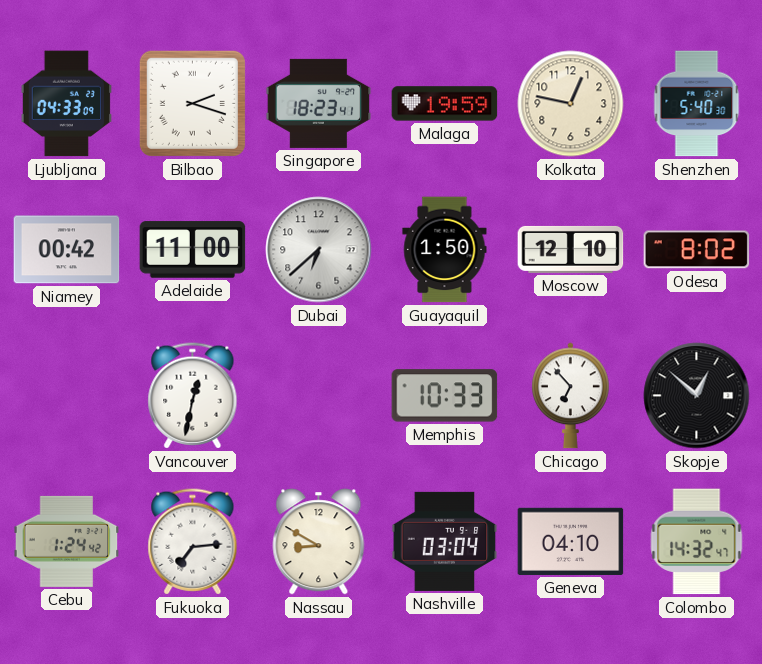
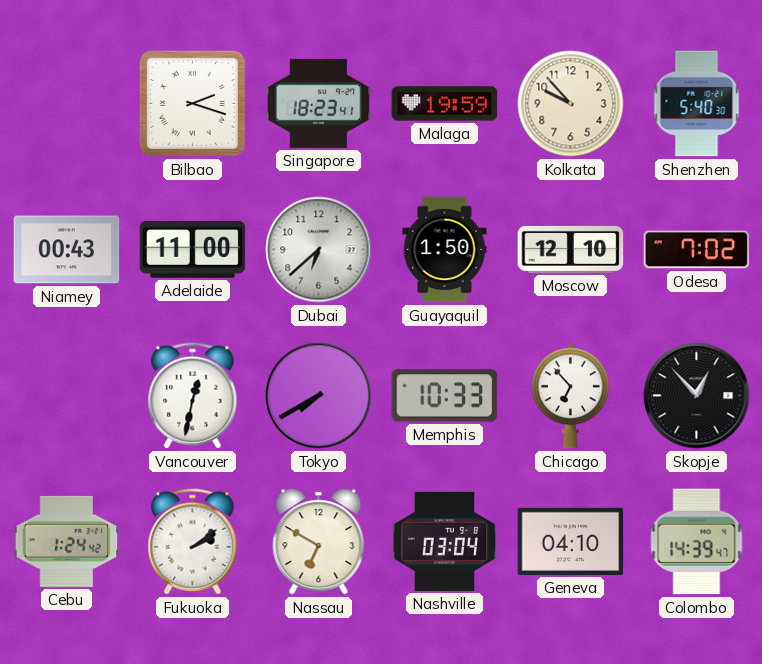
Ljubljana: 04:33 -> none (66, 104)
Kolkata: 12:47 -> 9:53 (571, 104)
Niamey: 00:42 -> 00:43 (67, 250)
Odesa: 8:02 -> 7:02 (697, 250)
Tokyo: none -> 7:40 (319, 396)
Skopje: 12:52 -> 12:53 (697, 396)
Fukuoka: 7:14 -> 2:09 (193, 542)
Nassau: 8:50 -> 6:50 (319, 542)
Colombo: 14:32 -> 14:39 (697, 542)
